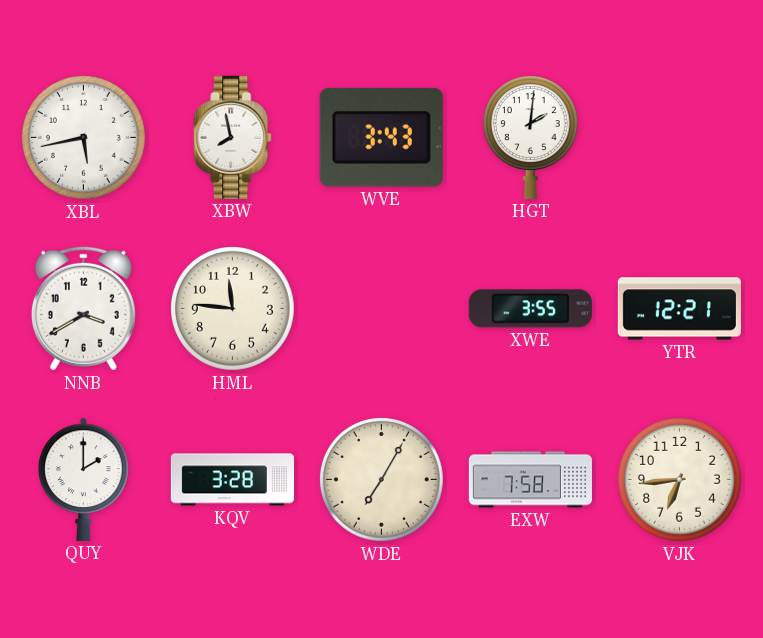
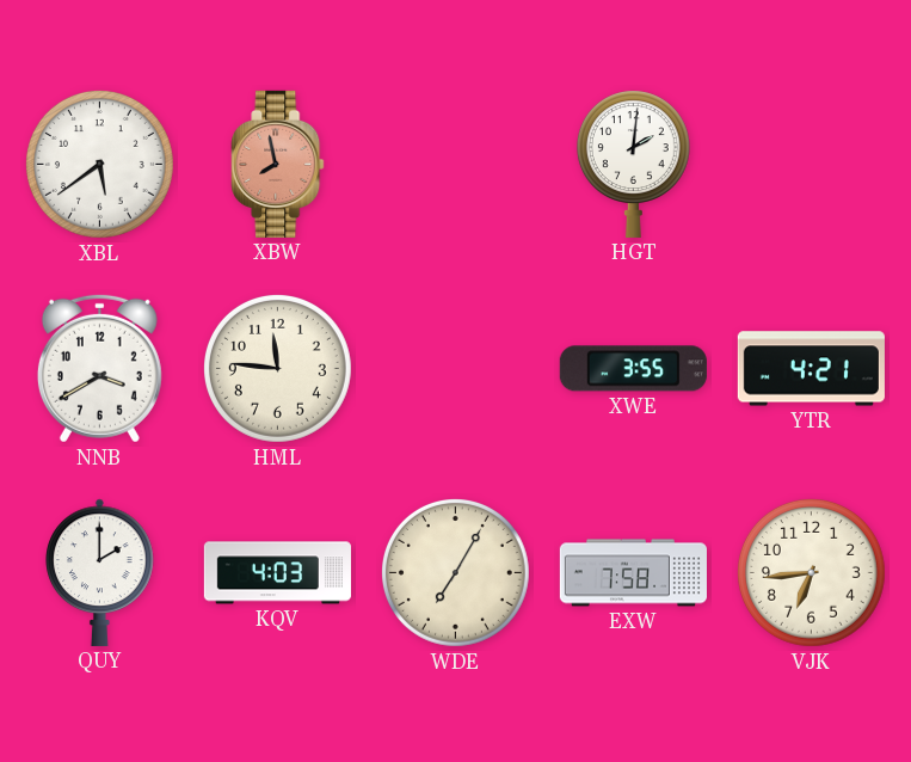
XBL: 5:43 -> 5:39 (99, 164)
XBW dial: white -> salmon (278, 164)
WVE: 3:43 -> none (381, 137)
YTR: 12:21 -> 4:21 (811, 369)
KQV: 3:28 -> 4:03 (277, 573)
